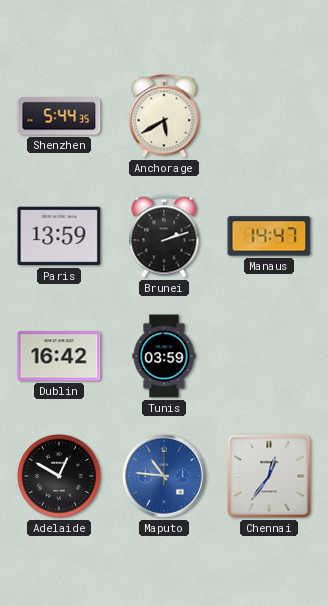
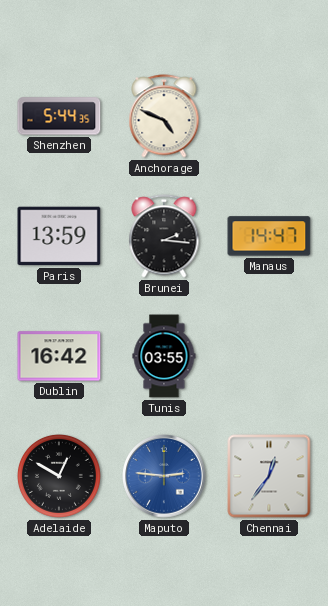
Anchorage: 5:40 -> 4:49 (164, 116)
Brunei: 2:12 -> 2:16 (164, 236)
Tunis: 03:59 -> 03:55 (164, 356)
Maputo: 10:46 -> 2:46 (164, 476)
